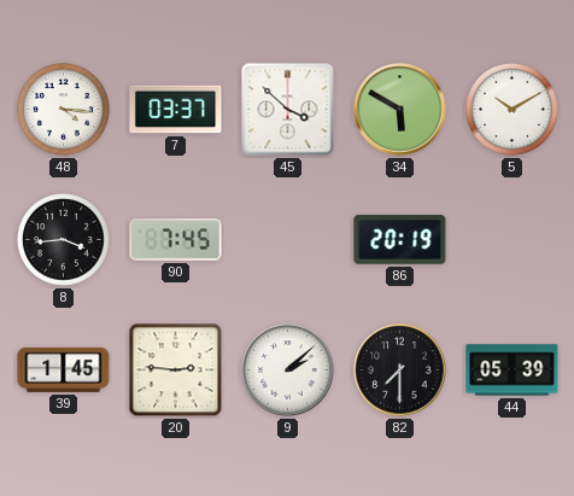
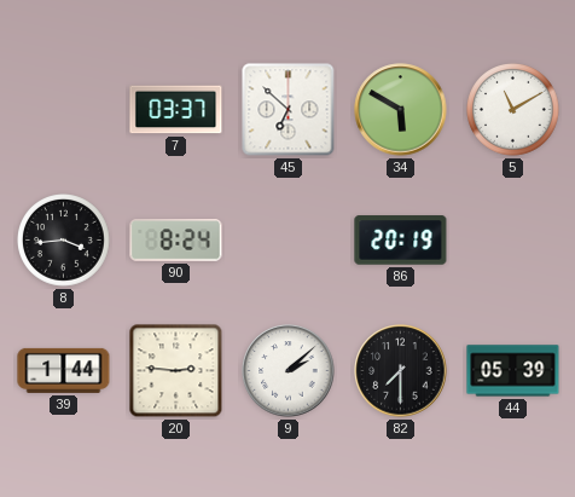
48: 4:16 -> none (64, 110)
45: 3:52 -> 6:52 (289, 110)
5: 10:10 -> 11:10 (513, 110)
90: 7:45 -> 8:24 (176, 241)
39: 1:45 -> 1:44 (64, 370)
